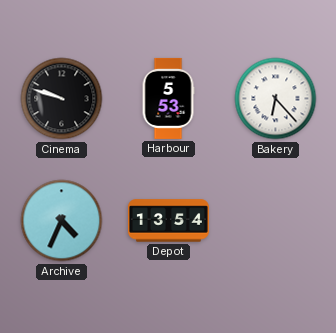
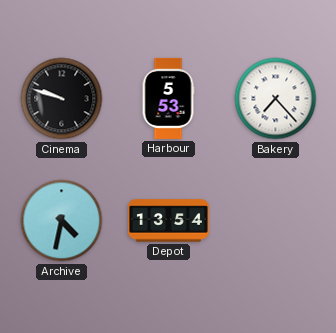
Bakery: 6:23 -> 7:23 (276, 99)
Archive: 4:34 -> 4:32 (62, 221)
